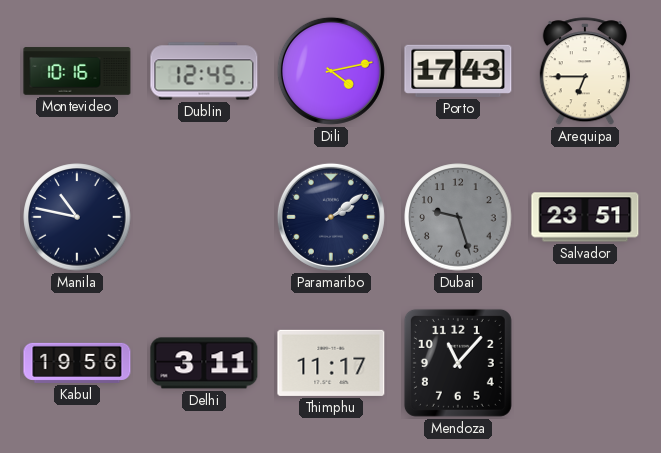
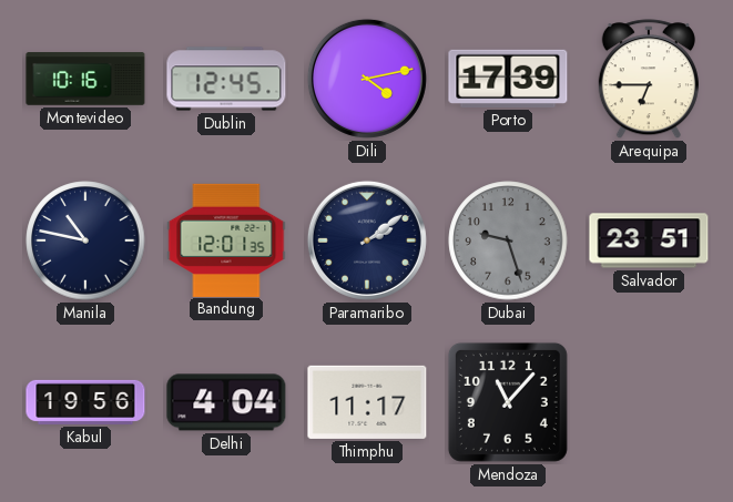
Porto: 17:43 -> 17:39 (508, 79)
Bandung: none -> 12:01 (226, 239)
Delhi: 3:11 -> 4:04 (226, 402)
